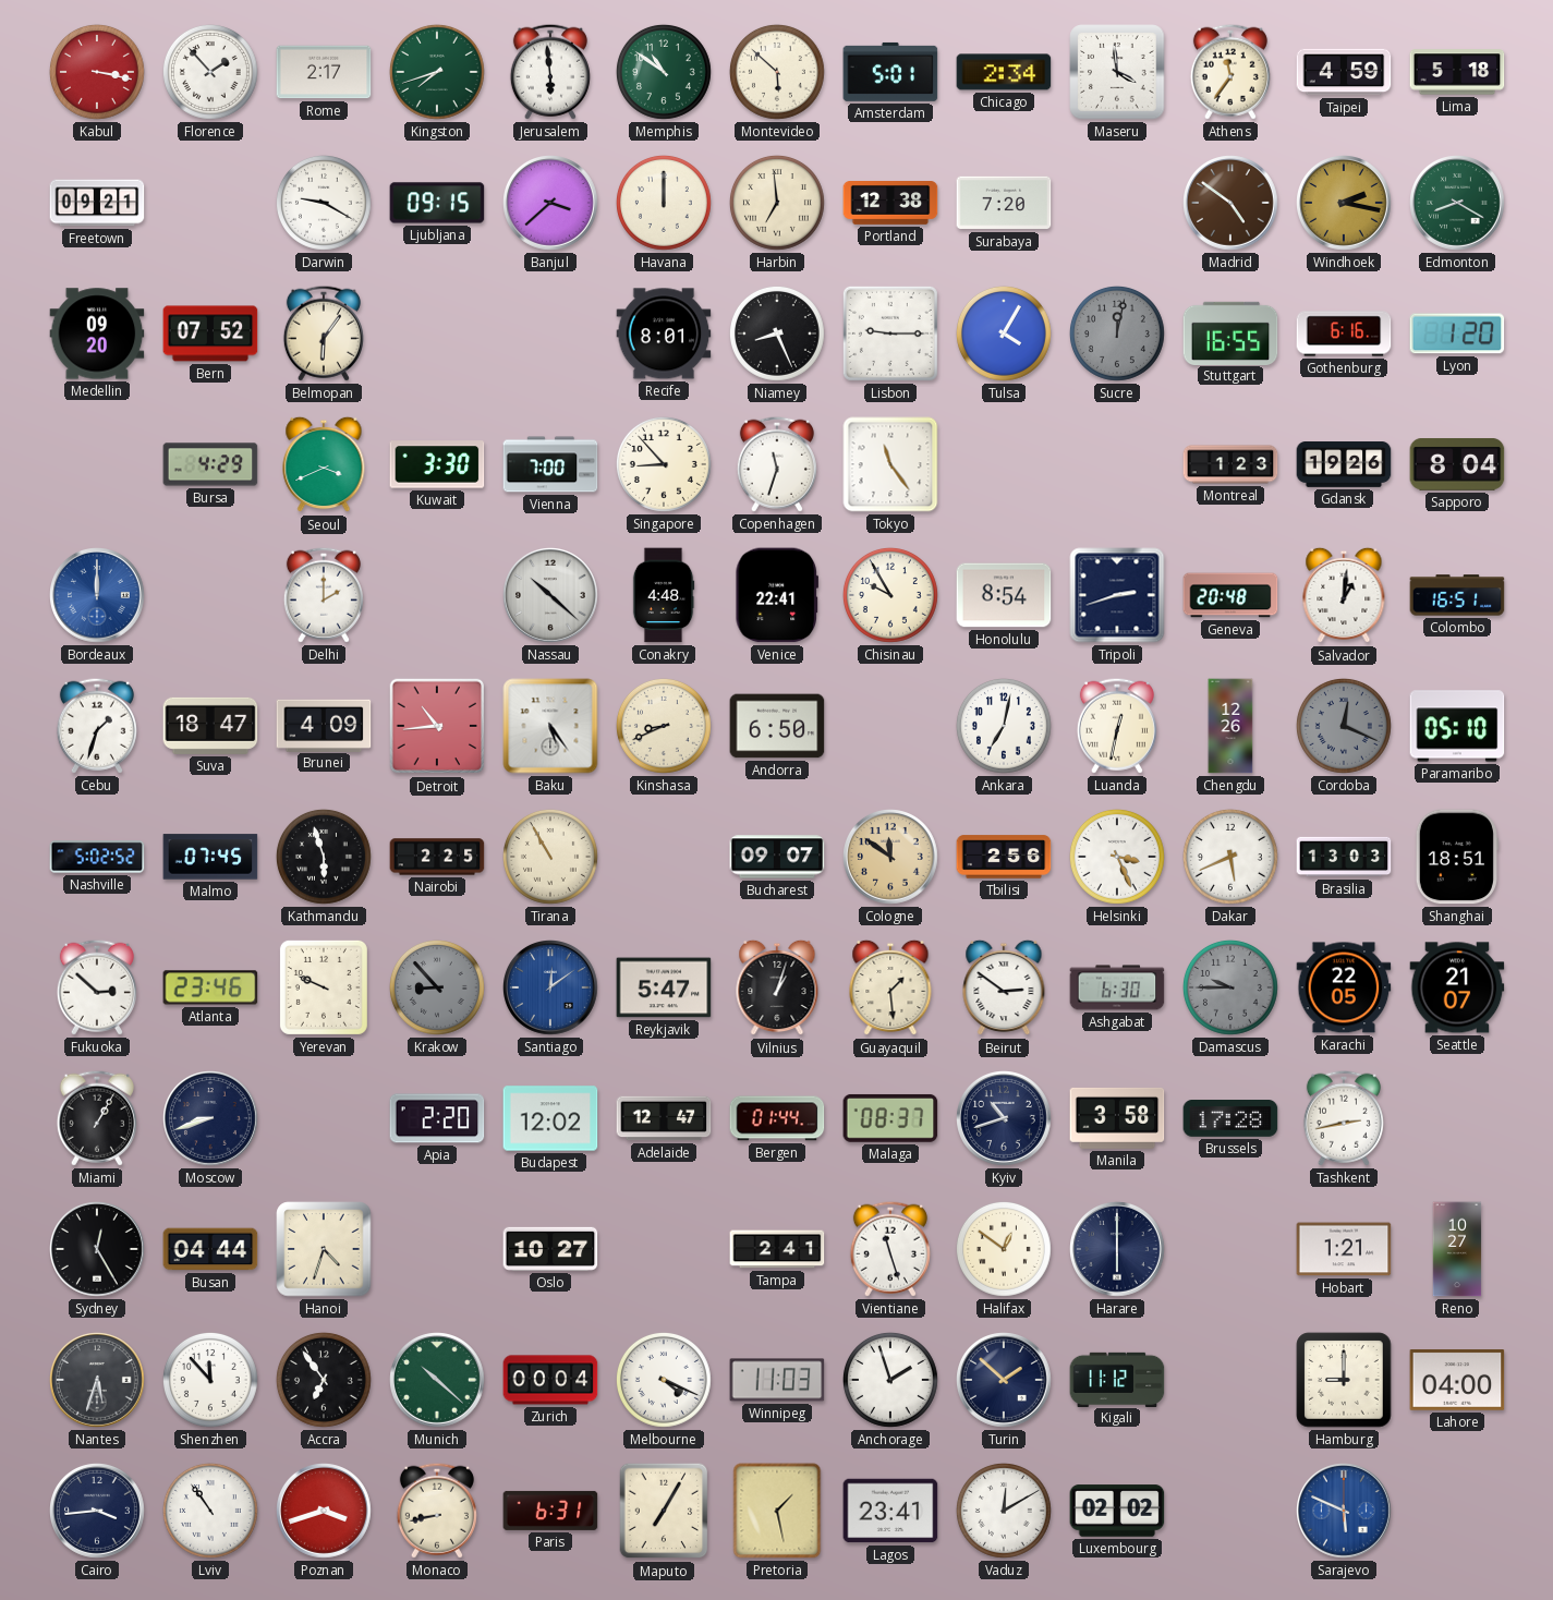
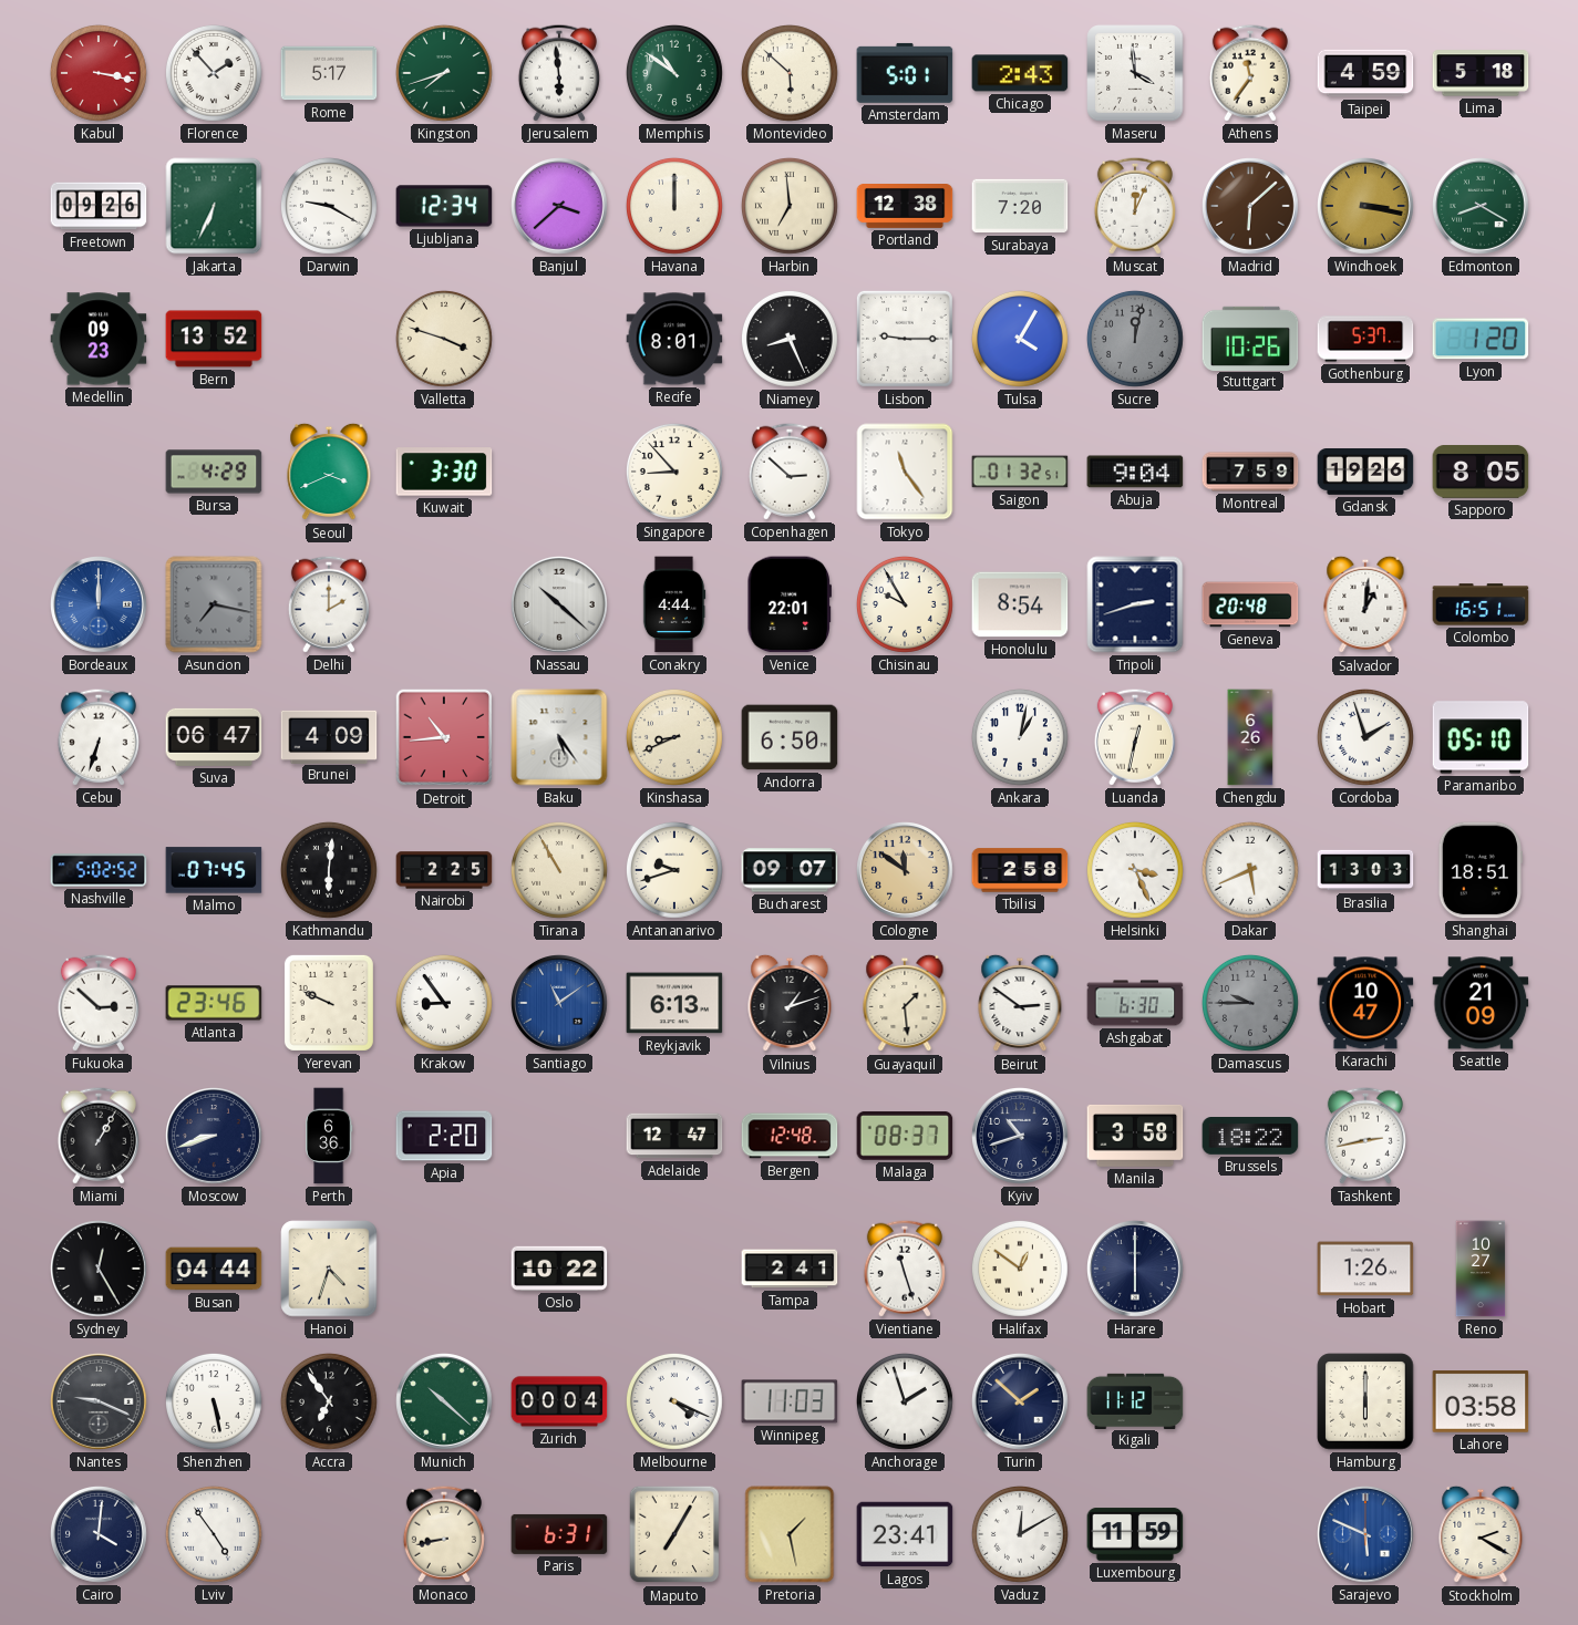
Rome: 2:17 -> 5:17 (329, 73)
Chicago: 2:34 -> 2:43 (1020, 73)
Freetown: 09:21 -> 09:26 (99, 206)
Jakarta: none -> 6:34 (214, 206)
Ljubljana: 09:15 -> 12:34 (444, 206)
Muscat: none -> 12:04 (1135, 206)
Madrid: 4:51 -> 6:08 (1251, 207)
Windhoek: 2:17 -> 3:17 (1366, 207)
Medellin: 09:20 -> 09:23 (99, 339)
Bern: 07:52 -> 13:52 (214, 339)
Belmopan: 6:06 -> none (324, 334)
Valletta: none -> 3:48 (444, 339)
Stuttgart: 16:55 -> 10:26 (1250, 338)
Gothenburg: 6:16 -> 5:37 (1365, 339)
Vienna: 7:00 -> none (550, 464)
Copenhagen: 11:33 -> 2:52 (790, 472)
Saigon: none -> 01:32 (1020, 472)
Abuja: none -> 9:04 (1135, 472)
Montreal: 1:23 -> 7:59 (1250, 472)
Sapporo: 8:04 -> 8:05 (1481, 473)
Asuncion: none -> 7:17 (214, 604)
Conakry: 4:48 -> 4:44 (674, 604)
Venice: 22:41 -> 22:01 (788, 604)
Cebu: 1:33 -> 6:33 (99, 737)
Suva: 18:47 -> 06:47 (214, 737)
Ankara: 7:02 -> 1:02 (1020, 737)
Chengdu: 12:26 -> 6:26 (1250, 737)
Cordoba: 12:19 -> 1:57 (1365, 737)
Cordoba dial: grey -> white (1365, 737)
Kathmandu: 5:57 -> 6:01 (329, 870)
Antananarivo: none -> 9:42 (674, 870)
Tbilisi: 2:56 -> 2:58 (1020, 870)
Krakow: 8:53 -> 8:54 (444, 1003)
Krakow dial: grey -> white (444, 1003)
Santiago: 12:09 -> 11:09 (560, 1004)
Reykjavik: 5:47 -> 6:13 (674, 1003)
Vilnius: 1:03 -> 1:12 (790, 1003)
Karachi: 22:05 -> 10:47 (1365, 1003)
Seattle: 21:07 -> 21:09 (1481, 1003)
Perth: none -> 6:36 (329, 1136)
Budapest: 12:02 -> none (550, 1118)
Bergen: 01:44 -> 12:48 (790, 1136)
Brussels: 17:28 -> 18:22 (1250, 1137)
Oslo: 10:27 -> 10:22 (559, 1269)
Hobart: 1:21 -> 1:26 (1365, 1269)
Nantes: 5:33 -> 9:19 (100, 1403)
Shenzhen: 11:53 -> 5:28 (214, 1401)
Hamburg: 9:00 -> 6:00 (1365, 1401)
Lahore: 04:00 -> 03:58 (1481, 1401)
Cairo: 3:44 -> 4:01 (100, 1535)
Lviv: 10:54 -> 4:54 (214, 1534)
Poznan: 3:42 -> none (325, 1512)
Luxembourg: 02:02 -> 11:59 (1135, 1534)
Stockholm: none -> 2:20 (1481, 1534)
